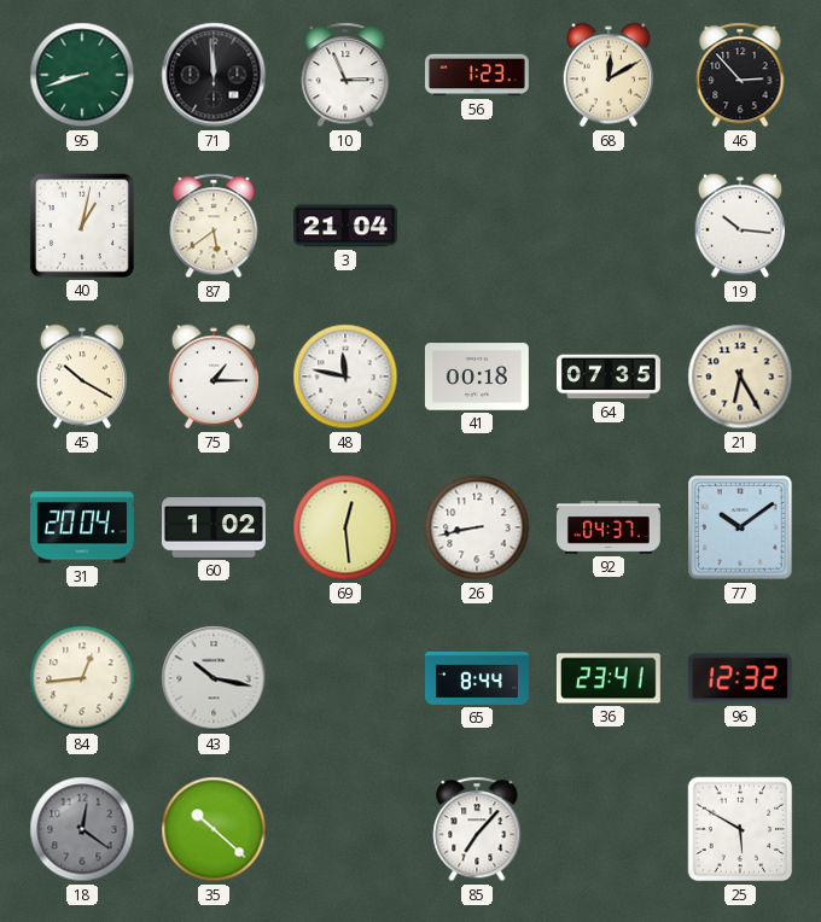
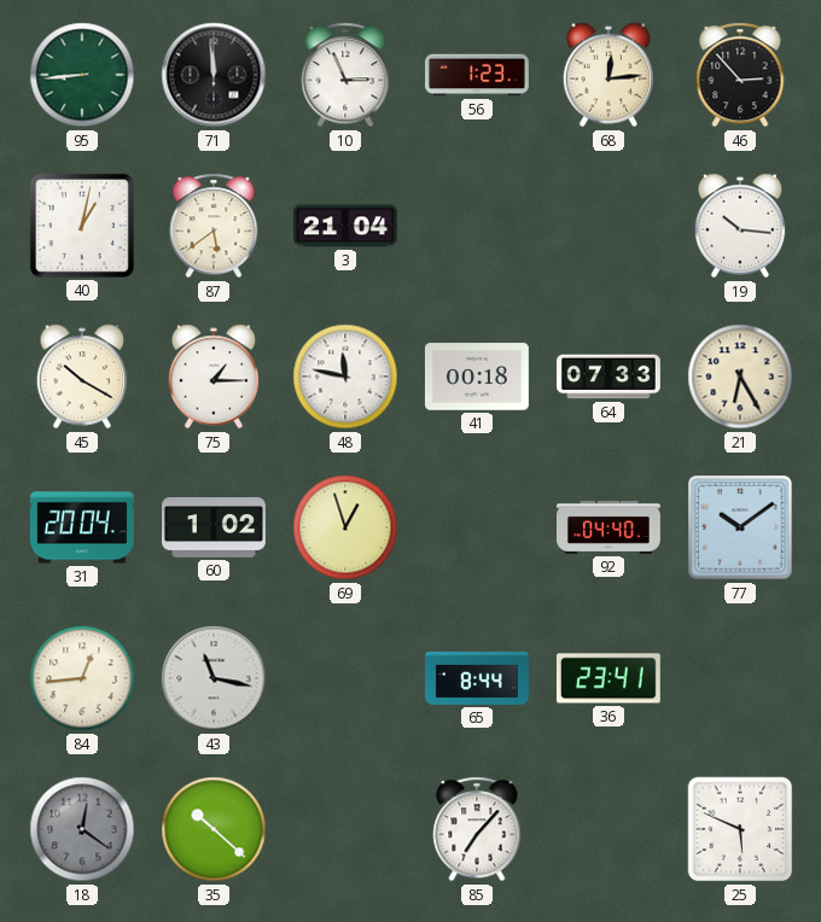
95: 8:42 -> 8:44 (82, 75)
68: 12:10 -> 12:14 (609, 75)
64: 07:35 -> 07:33 (610, 377)
69: 12:29 -> 12:57 (345, 527)
26: 8:43 -> none (477, 527)
92: 04:37 -> 04:40 (610, 529)
43: 10:17 -> 11:17 (214, 678)
96: 12:32 -> none (740, 678)
25: 5:50 -> 5:49 (740, 829)
